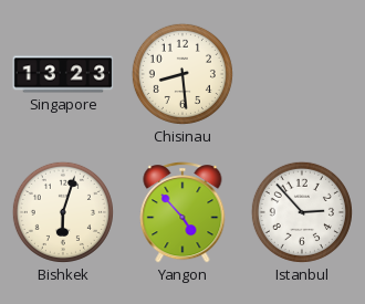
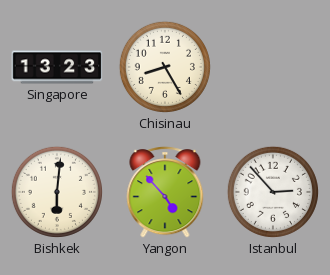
Chisinau: 8:29 -> 8:25 (165, 67)
Bishkek: 6:03 -> 6:01 (57, 192)
